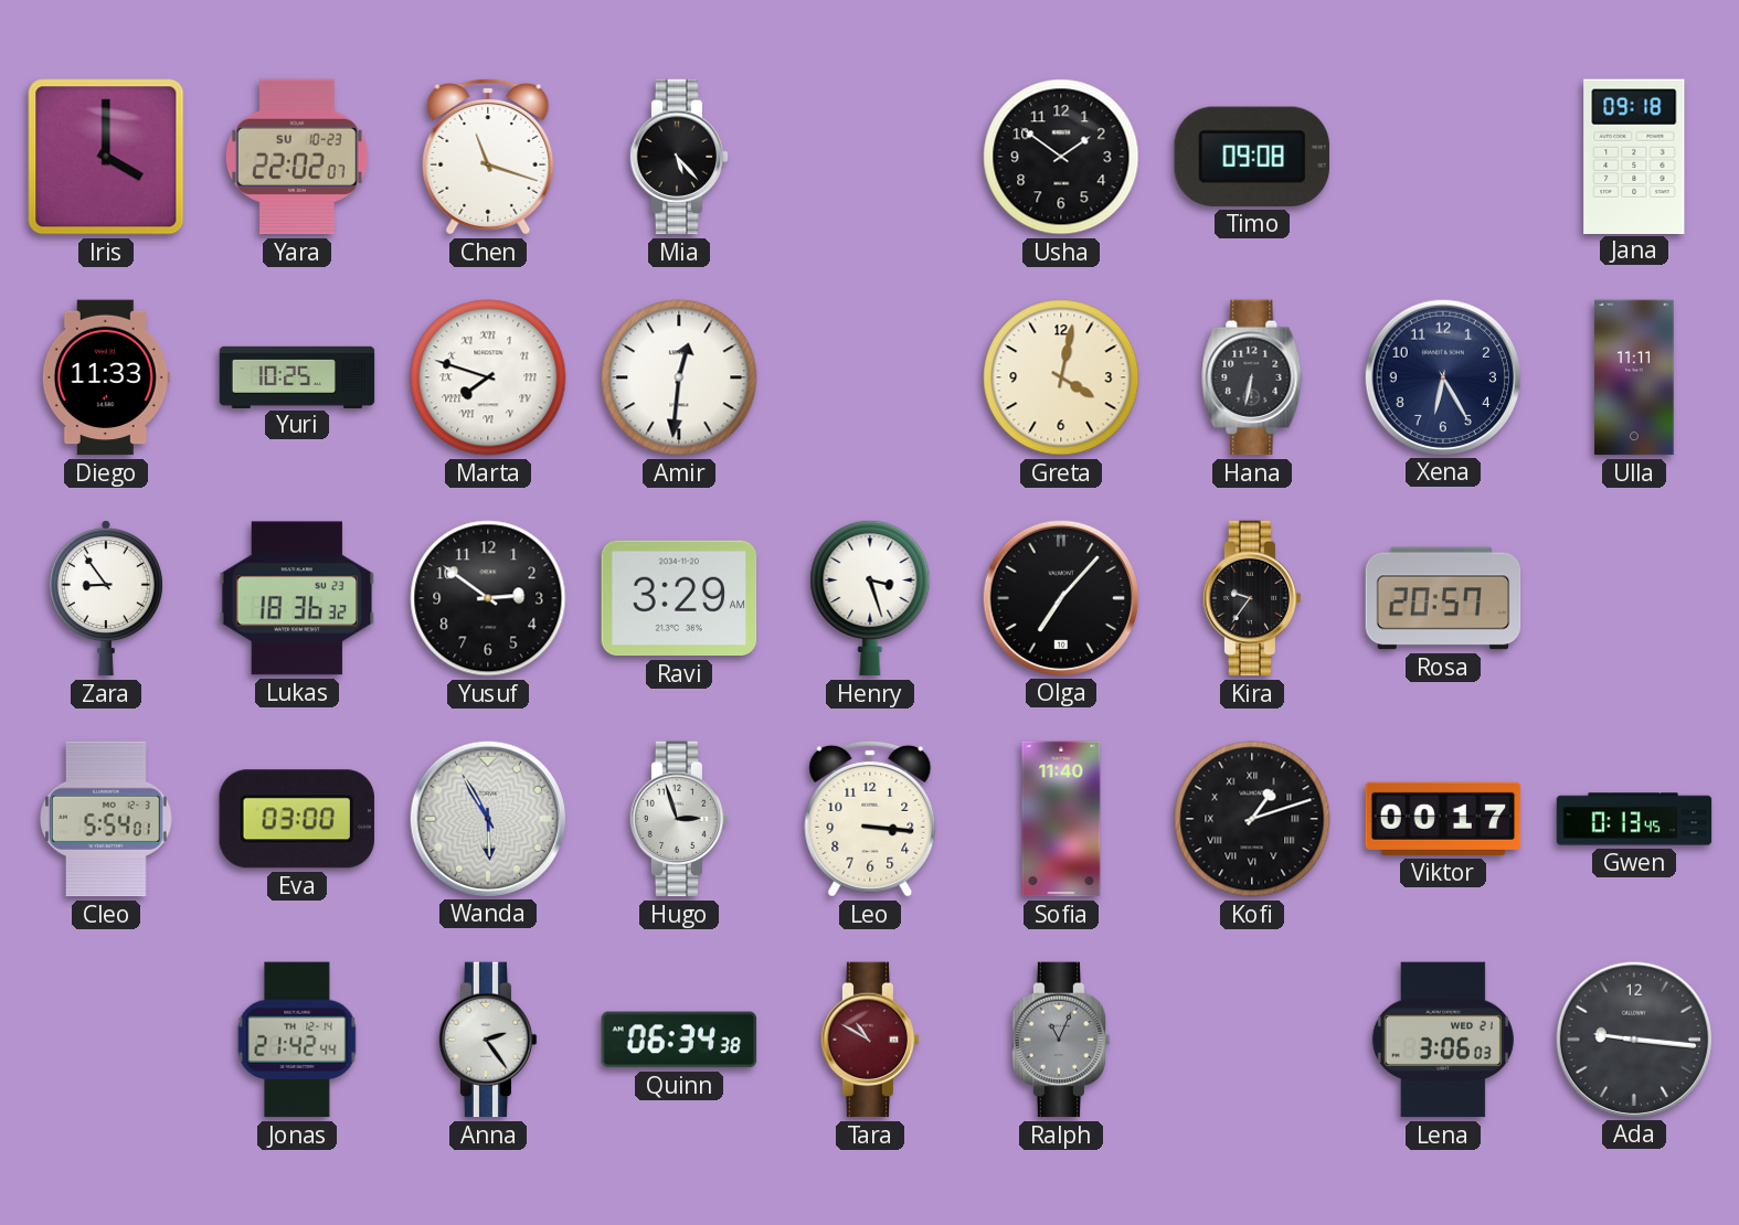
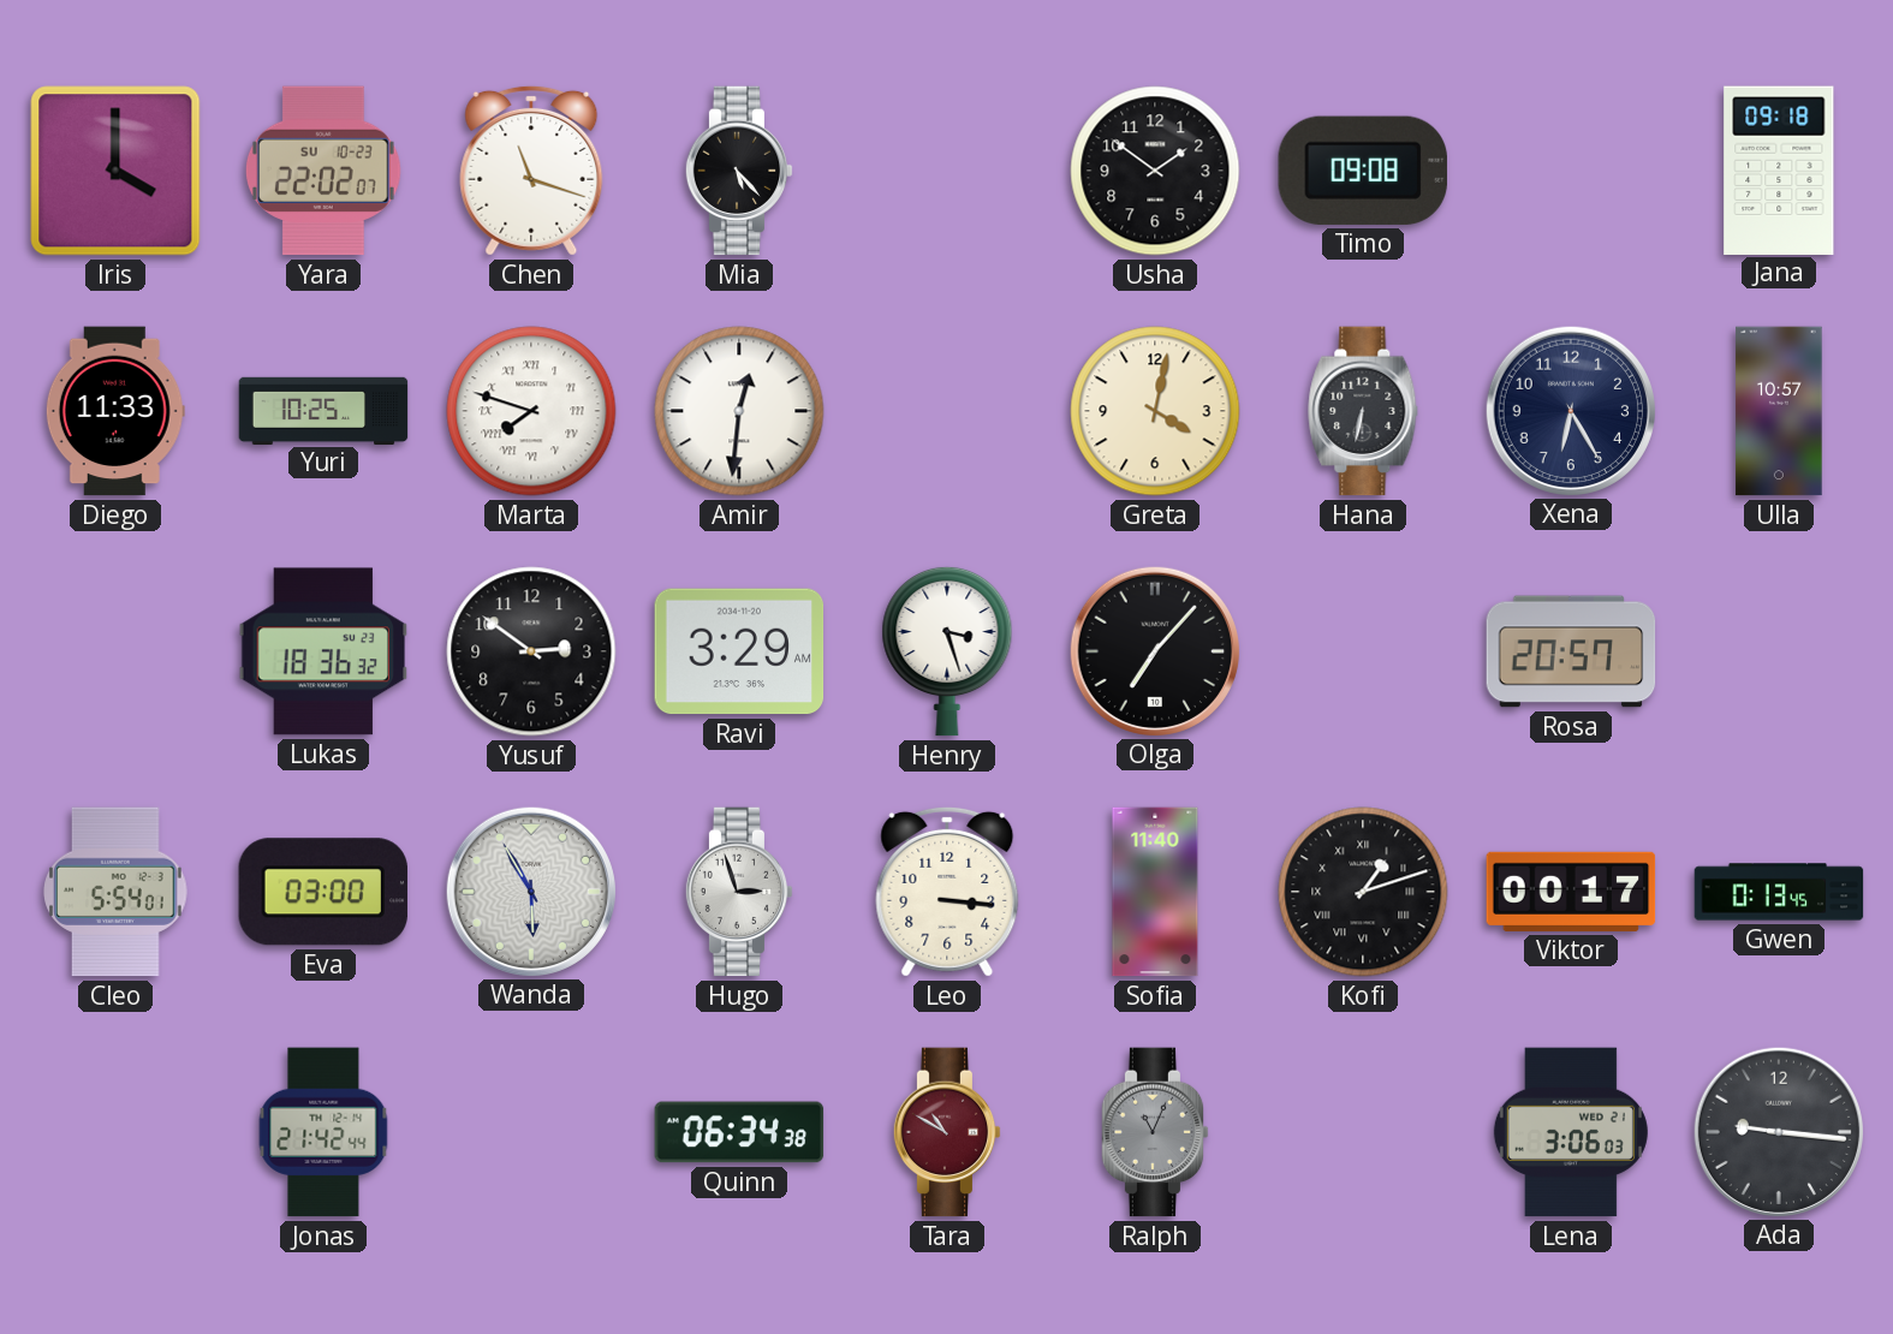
Ulla: 11:11 -> 10:57 (1779, 411)
Zara: 8:54 -> none (106, 599)
Kira: 9:36 -> none (1252, 598)
Anna: 2:24 -> none (488, 1040)
